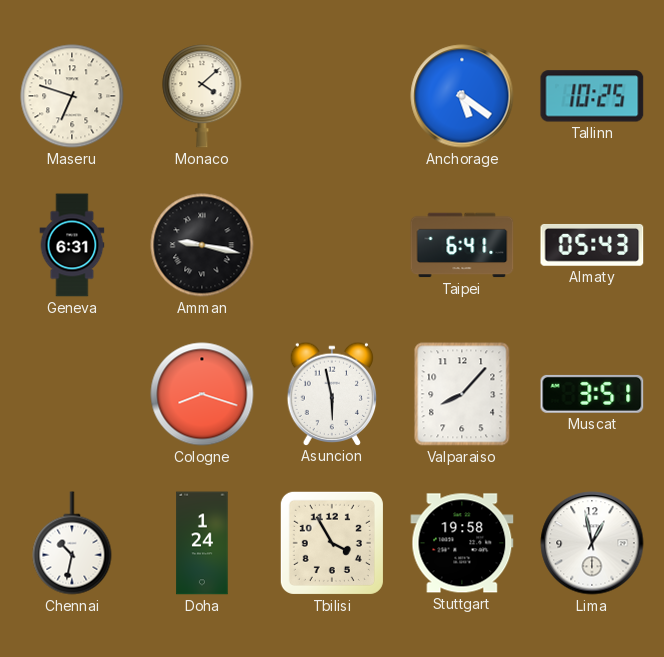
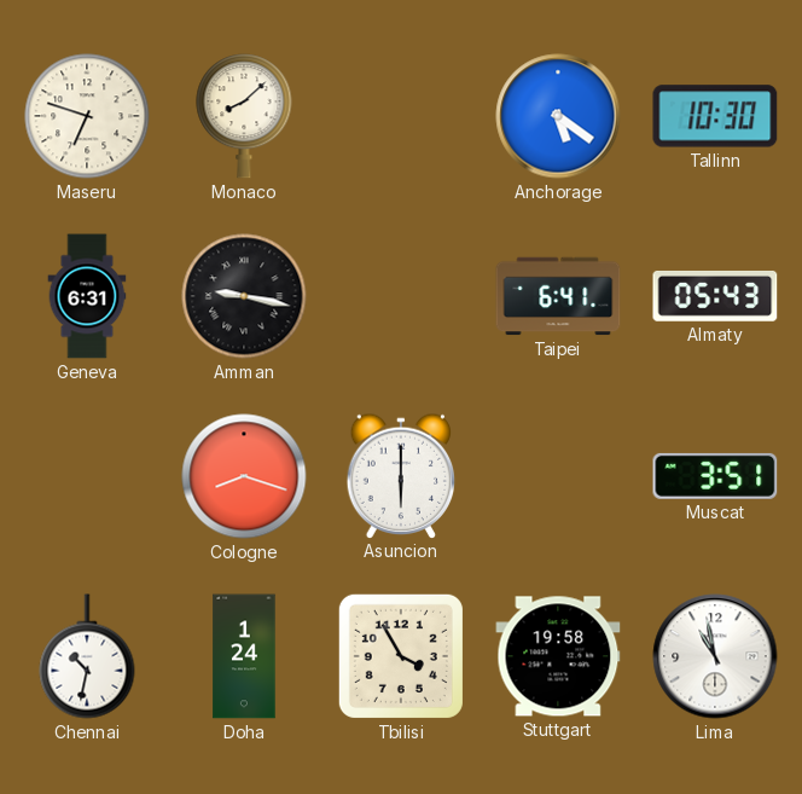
Monaco: 4:08 -> 8:08 (244, 116)
Tallinn: 10:25 -> 10:30 (715, 116)
Asuncion: 5:58 -> 6:00 (401, 475)
Valparaiso: 8:07 -> none (462, 394)
Lima: 12:58 -> 10:58 (715, 656)
